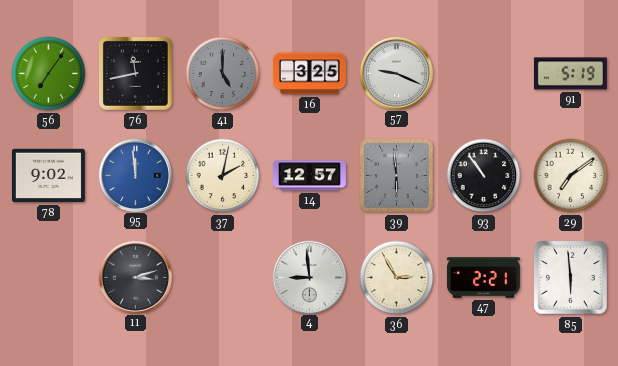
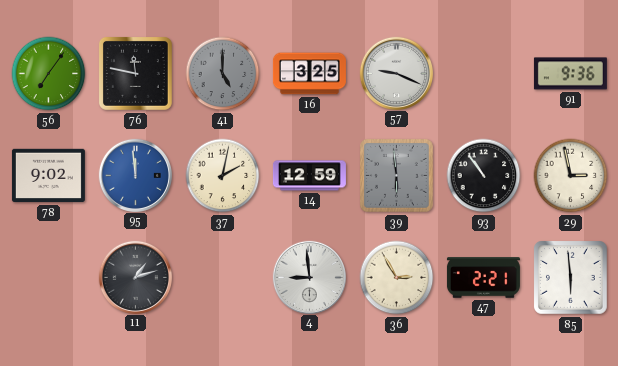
76: 11:43 -> 11:47 (135, 73)
91: 5:19 -> 9:36 (570, 74)
14: 12:57 -> 12:59 (309, 176)
29: 7:09 -> 2:58 (571, 176)
11: 3:12 -> 1:12 (135, 277)
